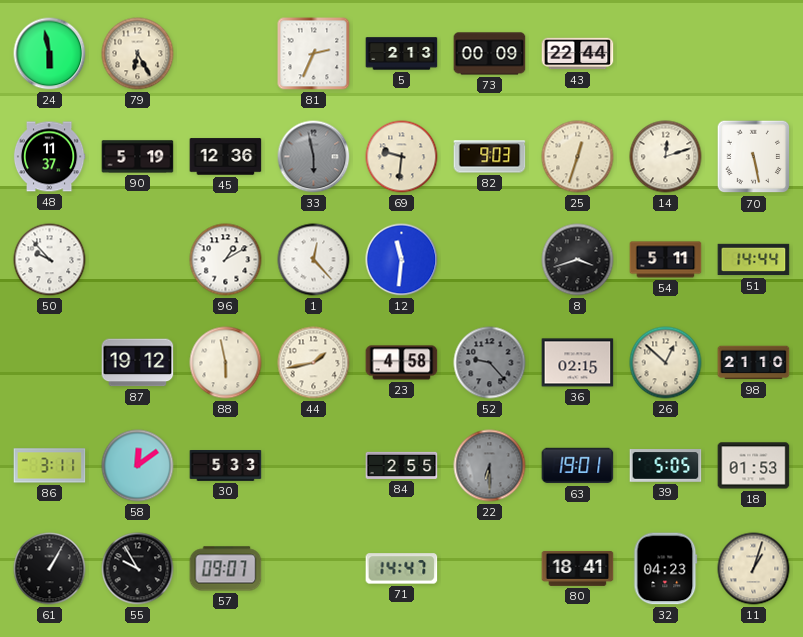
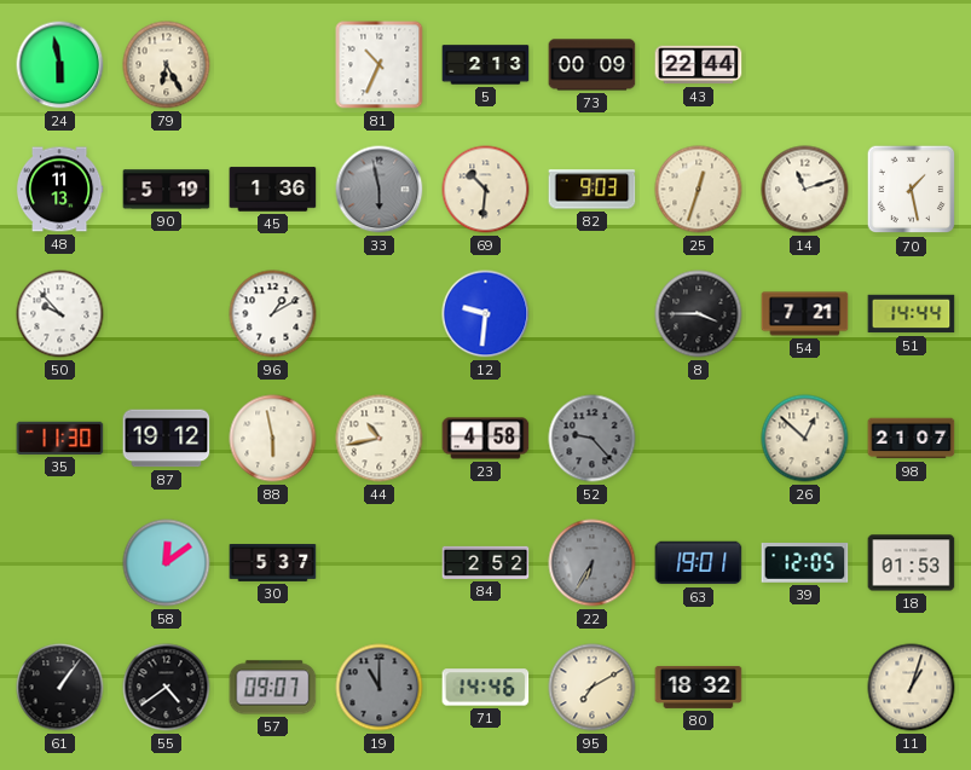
81: 2:34 -> 10:34 (380, 65)
48: 11:37 -> 11:13 (59, 190)
45: 12:36 -> 1:36 (273, 190)
69: 9:31 -> 10:31 (486, 190)
14: 12:12 -> 11:12 (805, 190)
70: 5:28 -> 1:28 (912, 190)
1: 12:23 -> none (314, 260)
12: 11:31 -> 9:31 (486, 314)
8: 3:42 -> 3:45 (699, 314)
54: 5:11 -> 7:21 (805, 314)
35: none -> 11:30 (60, 438)
44: 1:43 -> 10:43 (380, 439)
36: 02:15 -> none (578, 363)
98: 21:10 -> 21:07 (912, 439)
86: 3:11 -> none (50, 466)
30: 5:33 -> 5:37 (273, 563)
84: 2:55 -> 2:52 (486, 562)
22: 6:30 -> 6:35 (593, 563)
39: 5:05 -> 12:05 (805, 563)
61: 1:05 -> 1:06 (60, 688)
55: 9:55 -> 4:39 (167, 688)
19: none -> 11:00 (380, 688)
71: 14:47 -> 14:46 (486, 688)
95: none -> 7:10 (593, 688)
80: 18:41 -> 18:32 (699, 687)
32: 04:23 -> none (666, 569)
